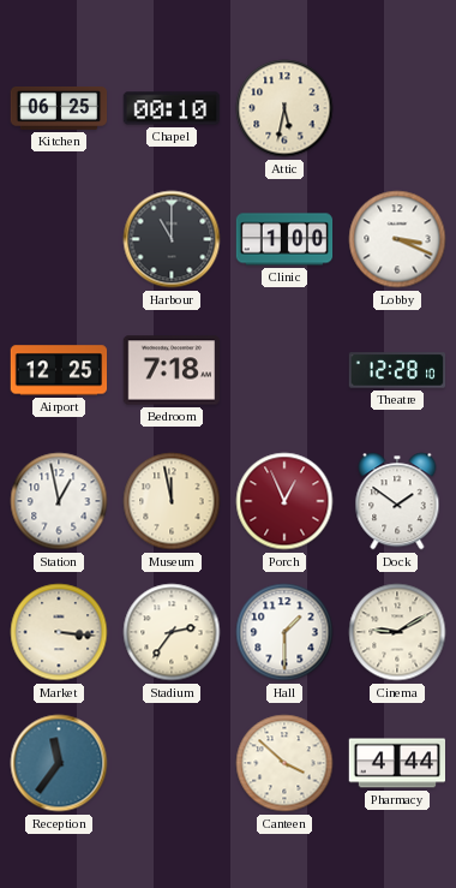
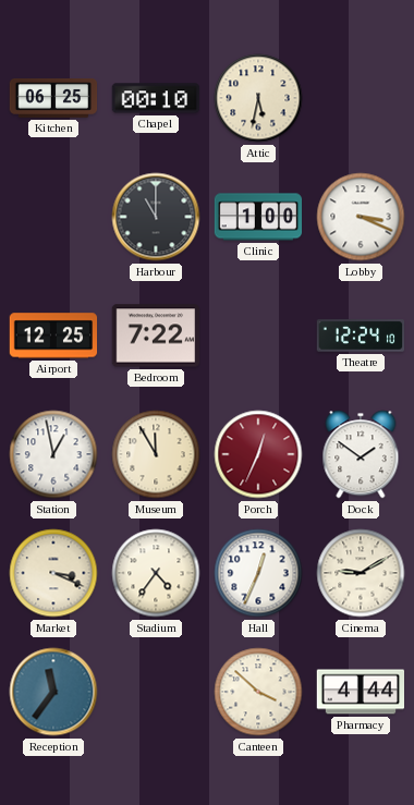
Bedroom: 7:18 -> 7:22 (156, 336)
Theatre: 12:28 -> 12:24 (361, 336)
Museum: 11:58 -> 11:55 (156, 454)
Porch: 12:56 -> 12:34 (258, 454)
Market: 3:16 -> 3:19 (53, 573)
Stadium: 2:36 -> 4:36 (156, 573)
Hall: 1:30 -> 12:34 (258, 573)
